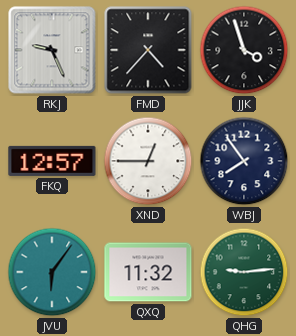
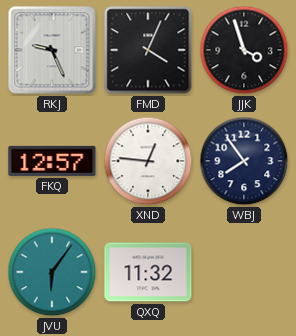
FMD: 4:37 -> 4:04 (148, 50)
XND: 12:45 -> 12:46 (148, 161)
QHG: 9:14 -> none (244, 272)
